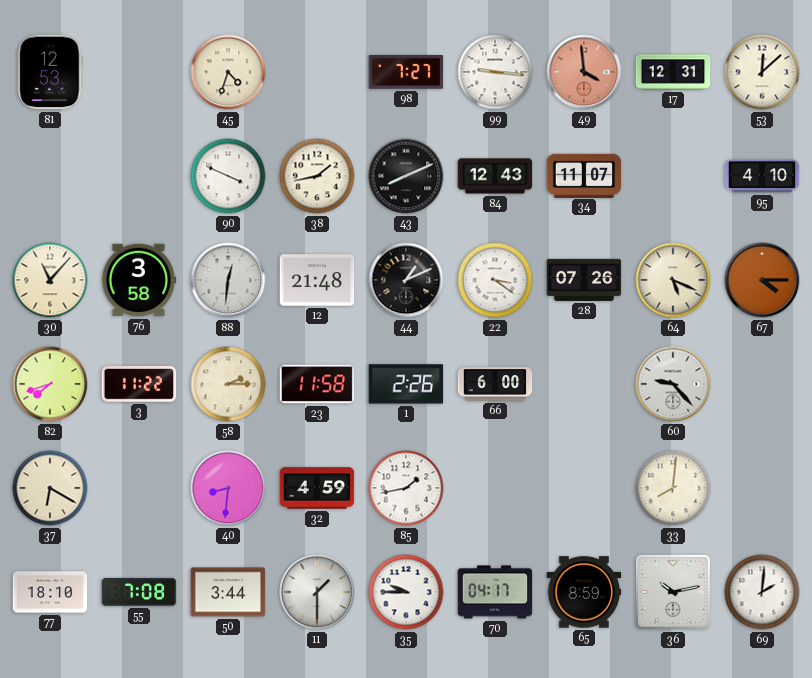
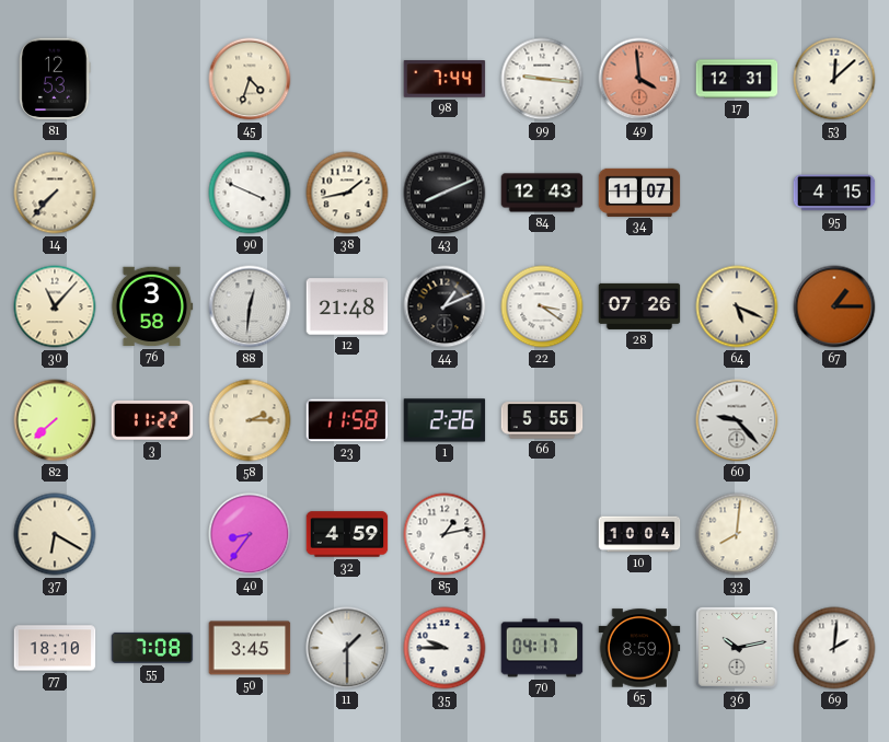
98: 7:27 -> 7:44 (444, 80)
14: none -> 7:37 (55, 193)
95: 4:10 -> 4:15 (834, 193)
67: 4:15 -> 1:15 (834, 306)
82: 7:42 -> 7:38 (55, 420)
66: 6:00 -> 5:55 (542, 420)
40: 8:31 -> 8:36 (250, 534)
85: 1:43 -> 1:13 (444, 534)
10: none -> 10:04 (639, 534)
50: 3:44 -> 3:45 (250, 648)
